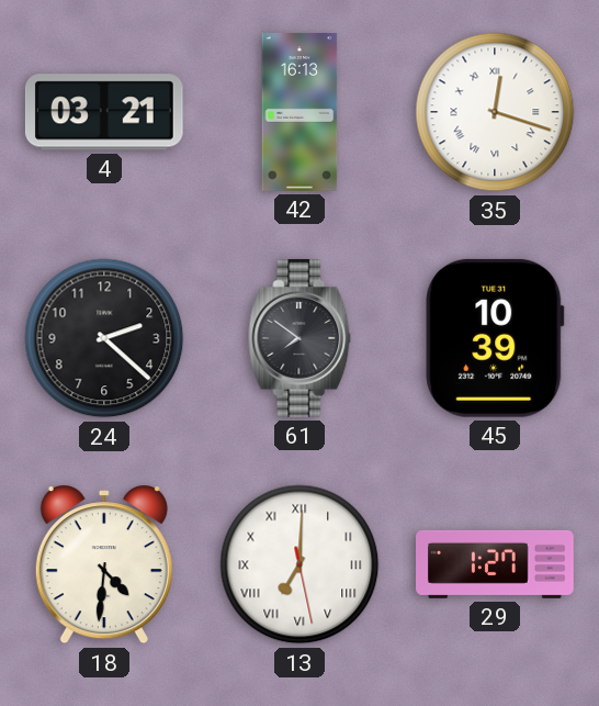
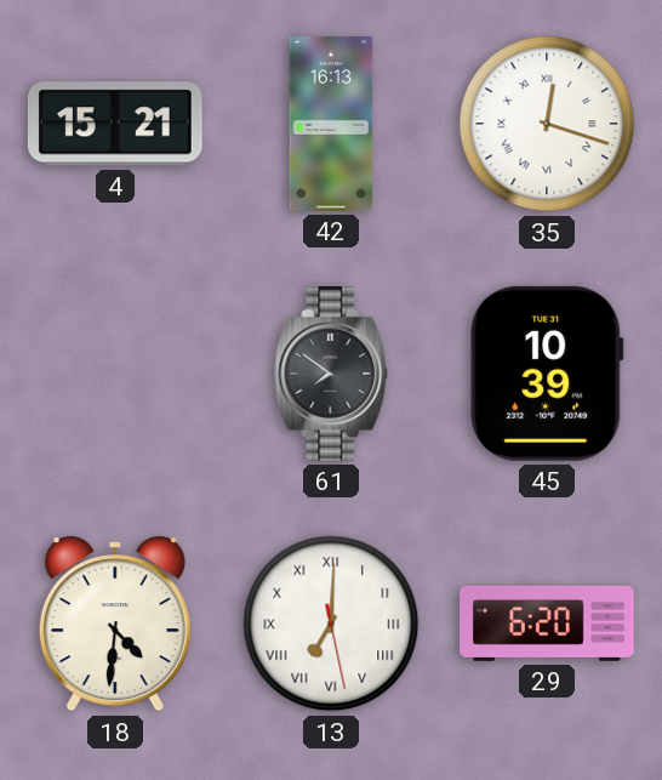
4: 03:21 -> 15:21 (115, 124)
24: 2:22 -> none (104, 338)
29: 1:27 -> 6:20 (547, 624)
